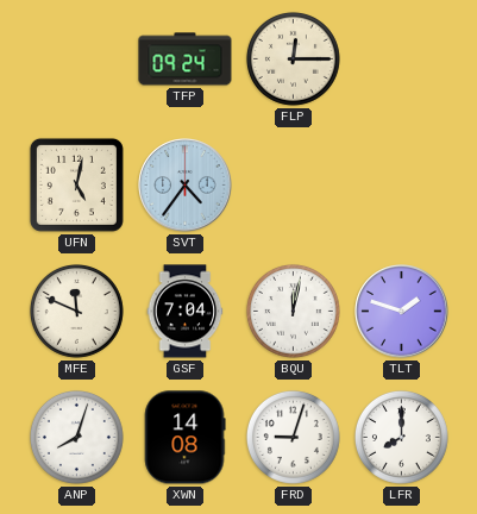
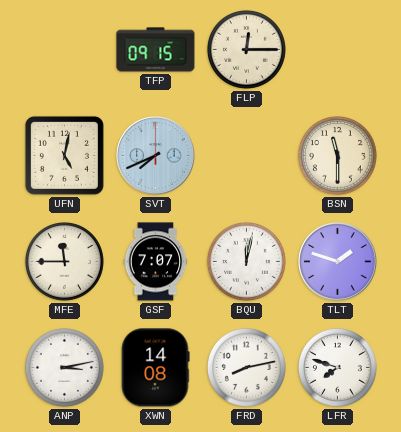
TFP: 09:24 -> 09:15 (156, 50)
SVT: 4:36 -> 7:41 (156, 156)
BSN: none -> 11:30 (337, 155)
MFE: 11:49 -> 11:45 (64, 261)
GSF: 7:04 -> 7:07 (156, 262)
ANP: 8:03 -> 3:13 (64, 367)
FRD: 9:03 -> 8:13 (246, 367)
LFR: 8:00 -> 7:48 (337, 367)
